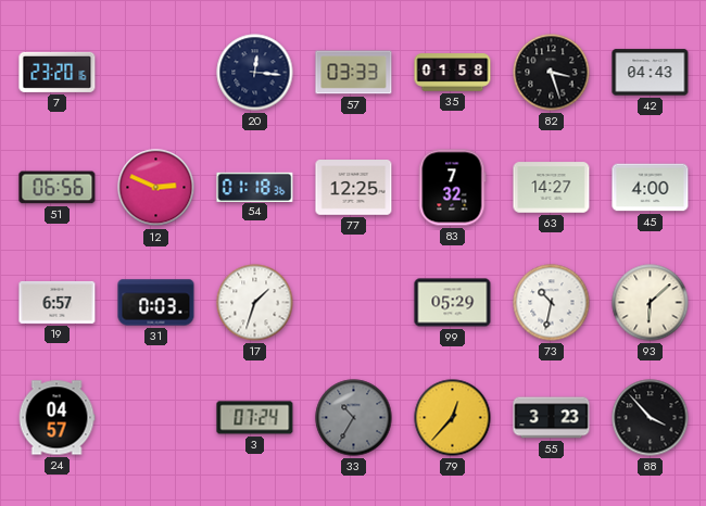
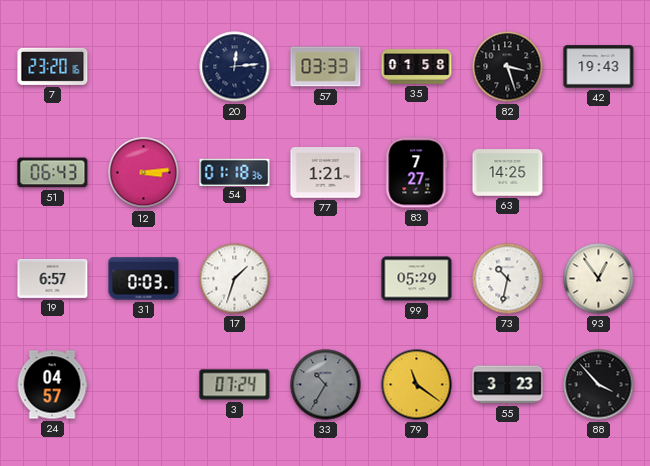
20: 12:16 -> 12:14 (235, 67)
42: 04:43 -> 19:43 (599, 67)
51: 06:56 -> 06:43 (53, 173)
12: 2:49 -> 3:14 (144, 173)
77: 12:25 -> 1:21 (326, 173)
83: 7:32 -> 7:27 (417, 173)
63: 14:27 -> 14:25 (508, 173)
45: 4:00 -> none (651, 188)
93: 6:08 -> 12:54 (599, 279)
79: 12:37 -> 11:21 (417, 385)
